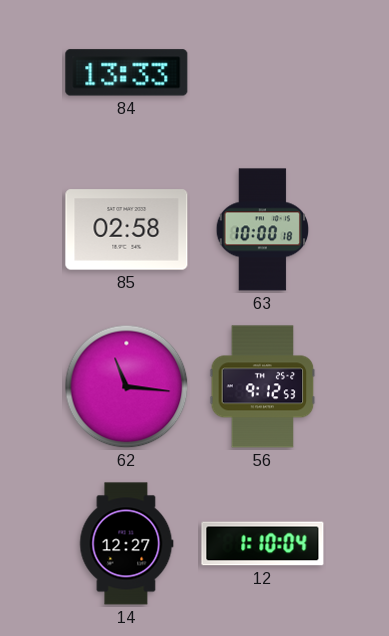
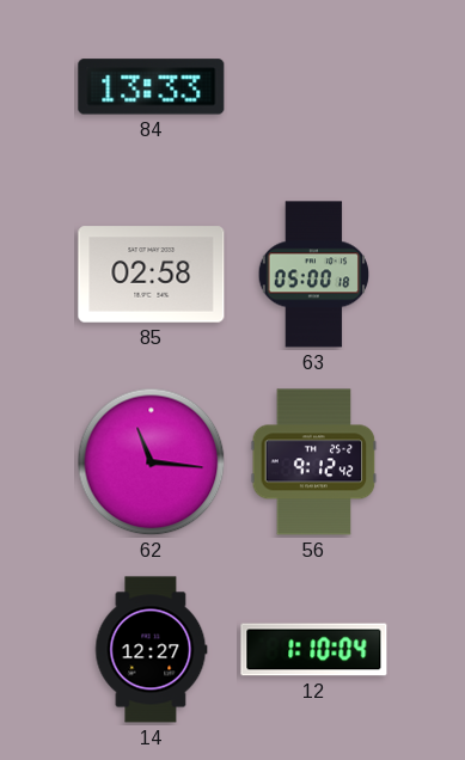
63: 10:00 -> 05:00 (313, 275)
56: 9:12:53 -> 9:12:42 (314, 462)
